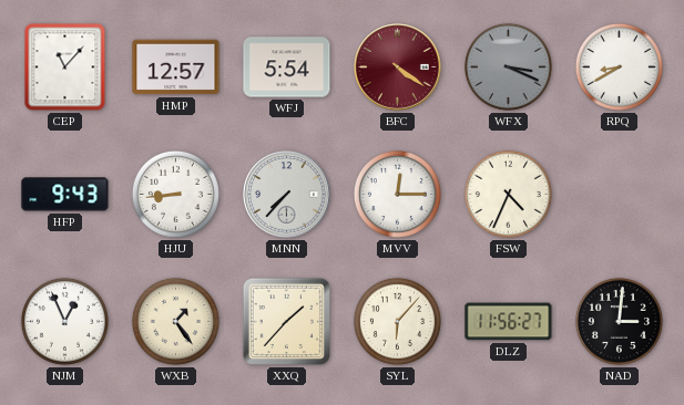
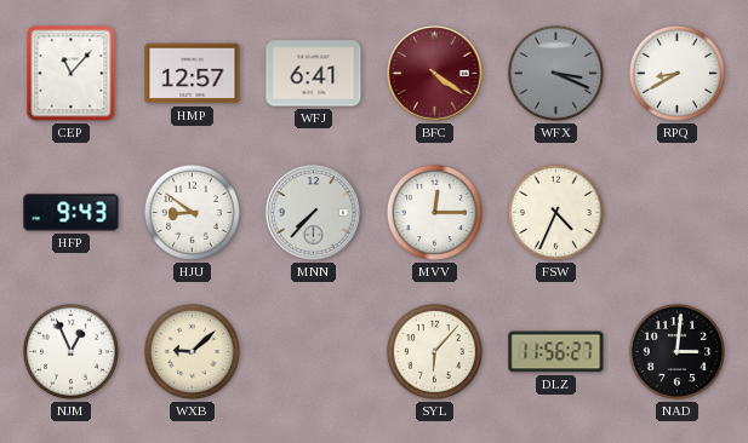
WFJ: 5:54 -> 6:41 (314, 74)
HJU: 8:44 -> 8:51 (192, 212)
WXB: 1:24 -> 9:08 (192, 351)
XXQ: 1:37 -> none (286, 321)
